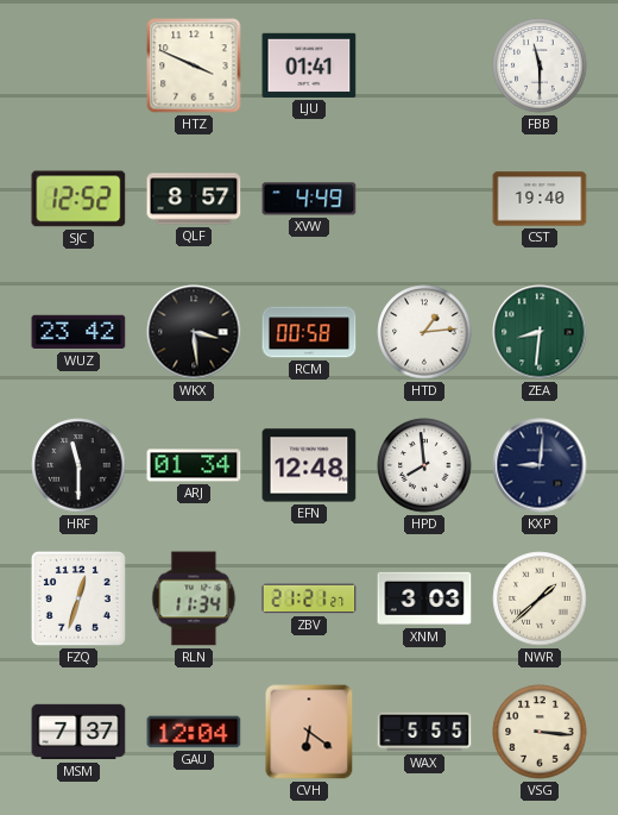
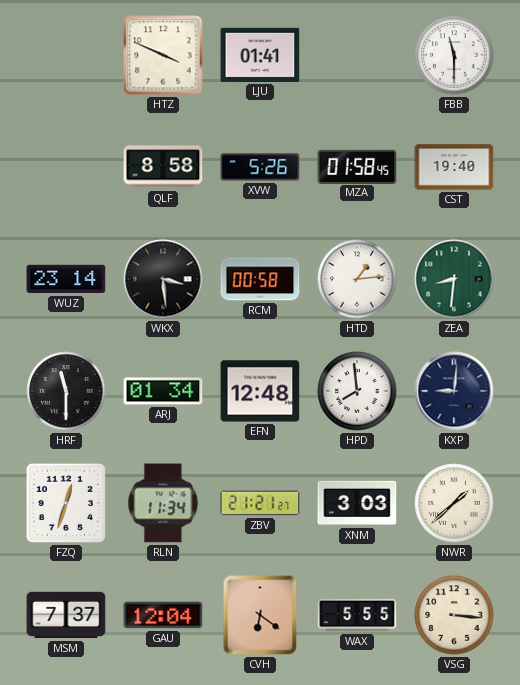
SJC: 12:52 -> none (78, 199)
QLF: 8:57 -> 8:58 (163, 167)
XVW: 4:49 -> 5:26 (260, 167)
MZA: none -> 01:58 (357, 166)
WUZ: 23:42 -> 23:14 (66, 279)
